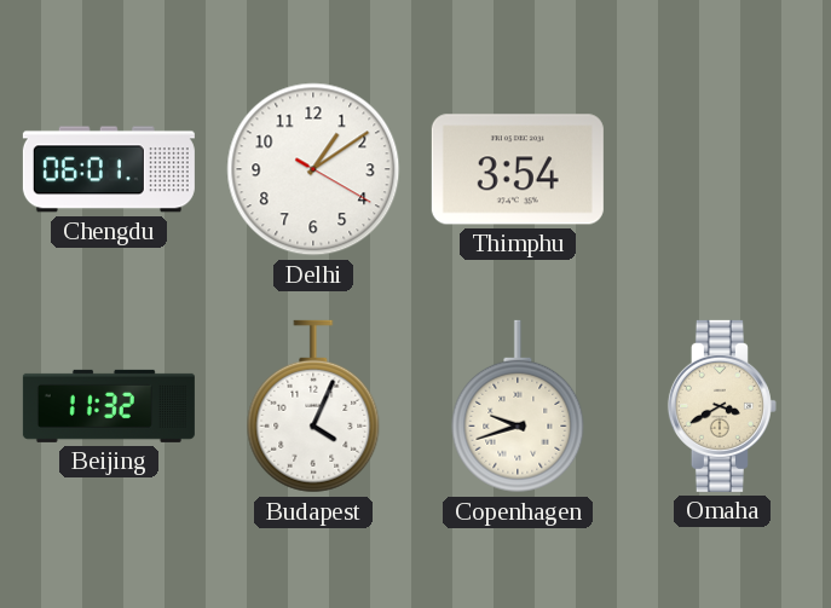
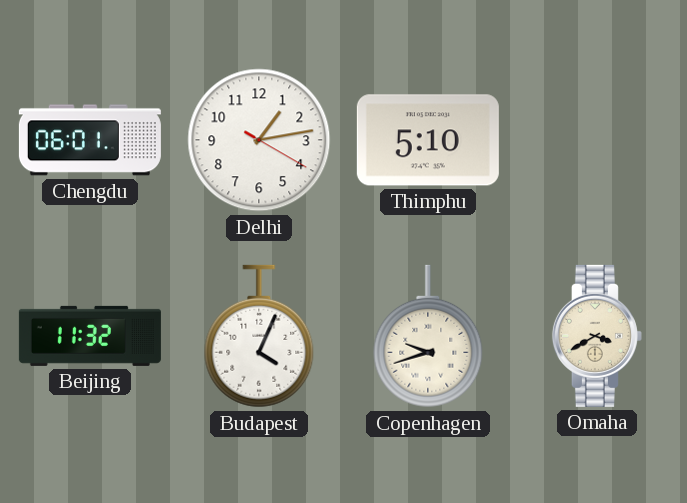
Delhi: 1:09 -> 1:13 (259, 140)
Thimphu: 3:54 -> 5:10 (428, 140)
